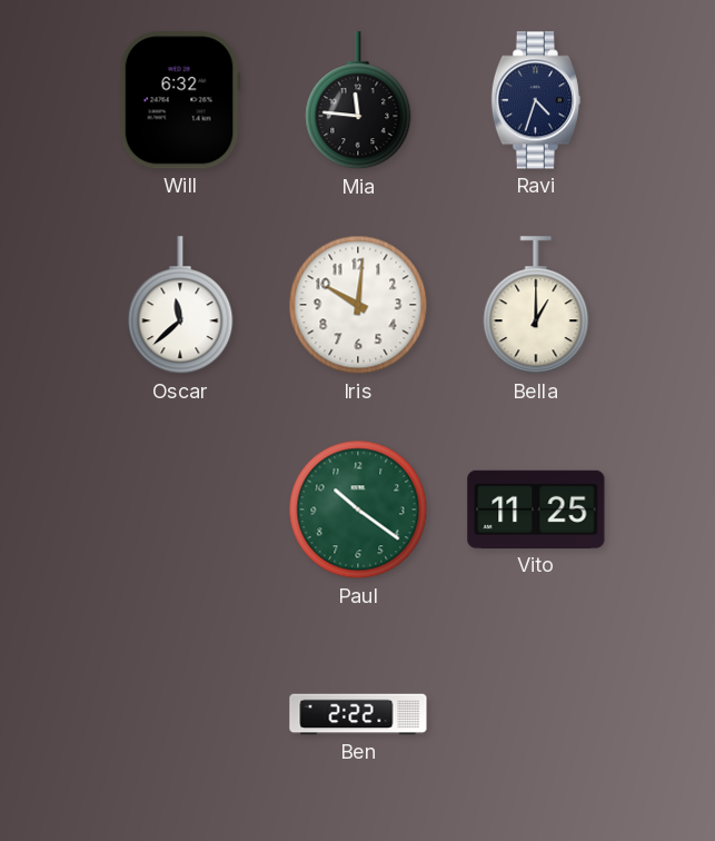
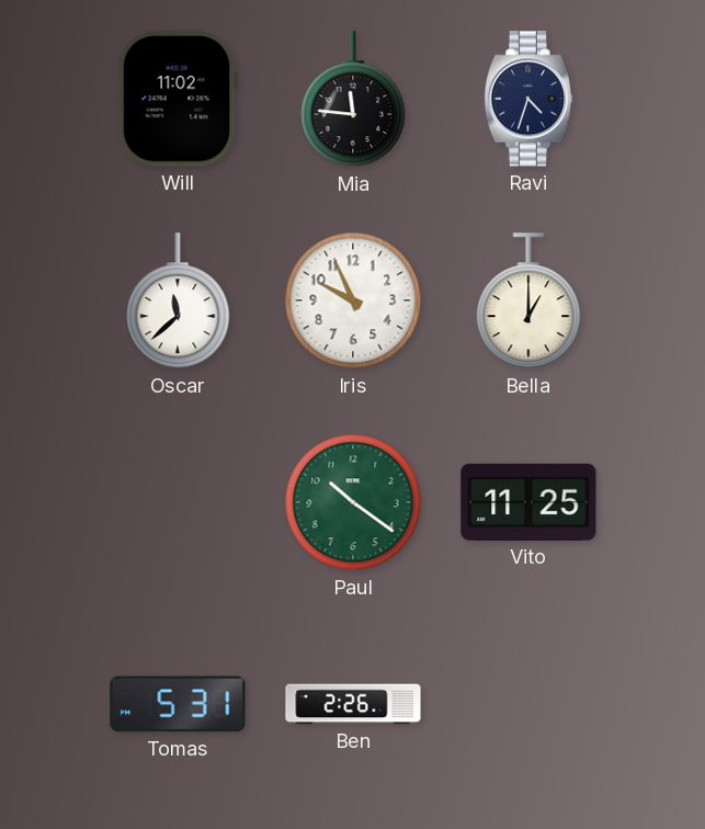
Will: 6:32 -> 11:02 (178, 99)
Iris: 10:01 -> 9:56 (353, 300)
Tomas: none -> 5:31 (178, 704)
Ben: 2:22 -> 2:26 (353, 704)
